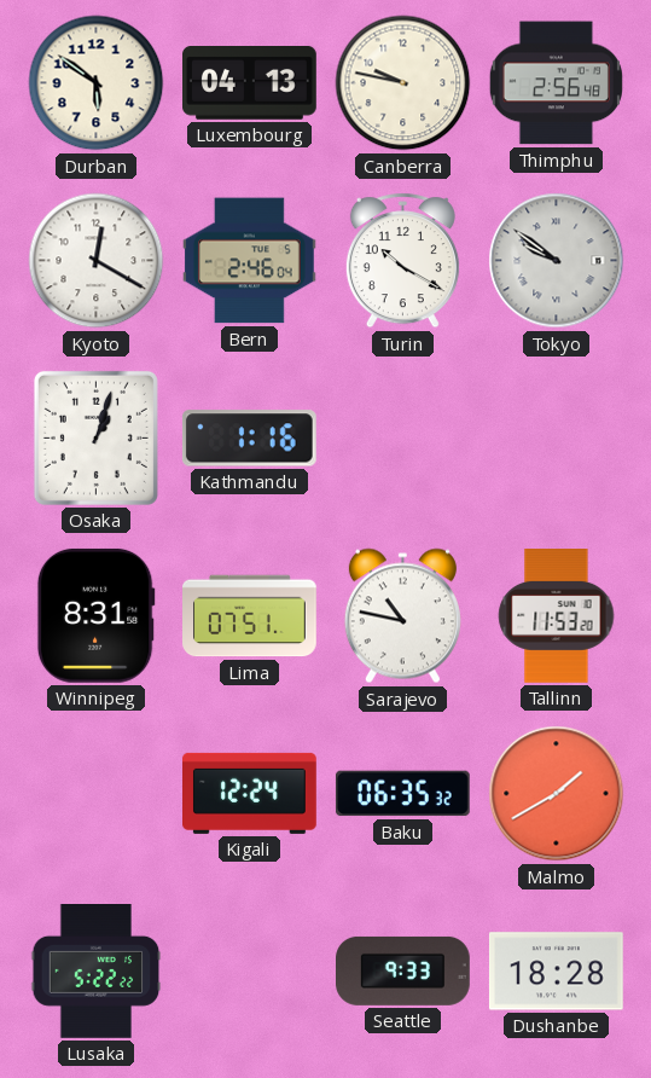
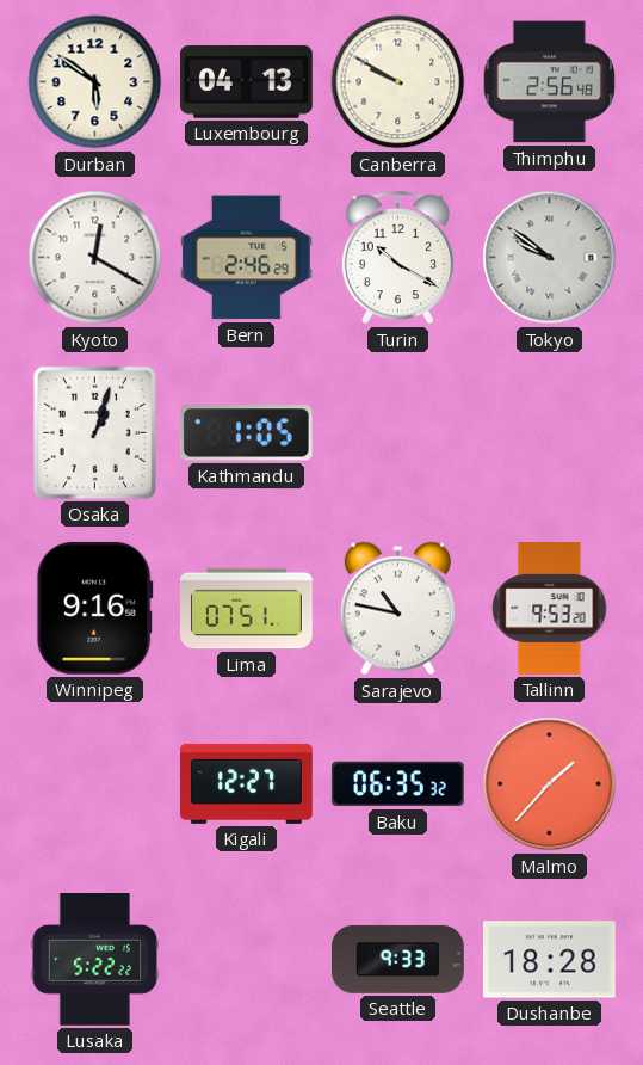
Canberra: 9:47 -> 9:50 (398, 82)
Bern: 2:46:04 -> 2:46:29 (246, 258)
Kathmandu: 1:16 -> 1:05 (246, 433)
Winnipeg: 8:31 -> 9:16 (94, 608)
Tallinn: 11:53 -> 9:53 (550, 609)
Kigali: 12:24 -> 12:27 (247, 783)
Malmo: 1:40 -> 1:37 (550, 784)
